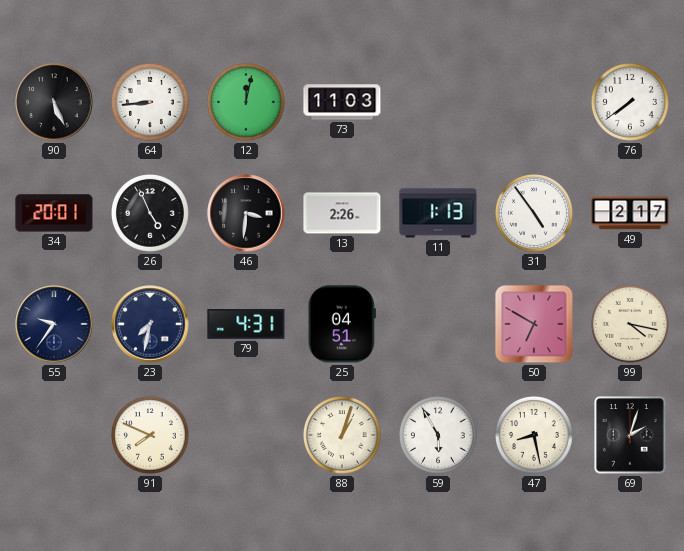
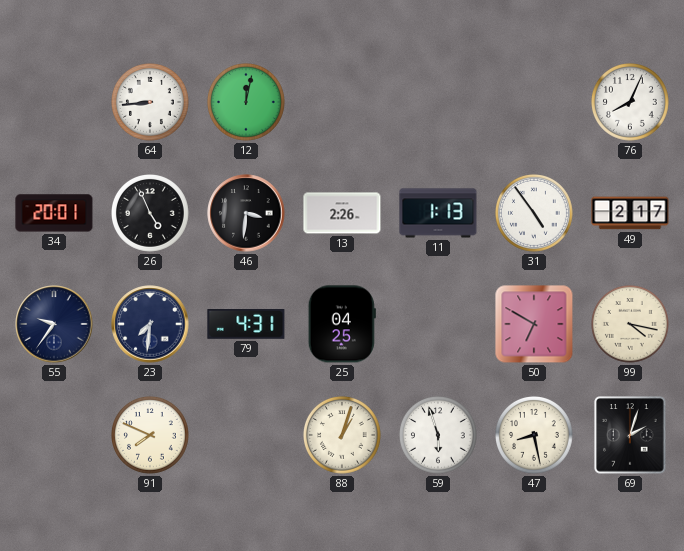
90: 5:26 -> none (54, 102)
73: 11:03 -> none (342, 102)
76: 7:39 -> 8:04 (631, 103)
23: 7:32 -> 7:31 (150, 324)
25: 04:51 -> 04:25 (342, 324)
59: 5:55 -> 5:57 (439, 436)
